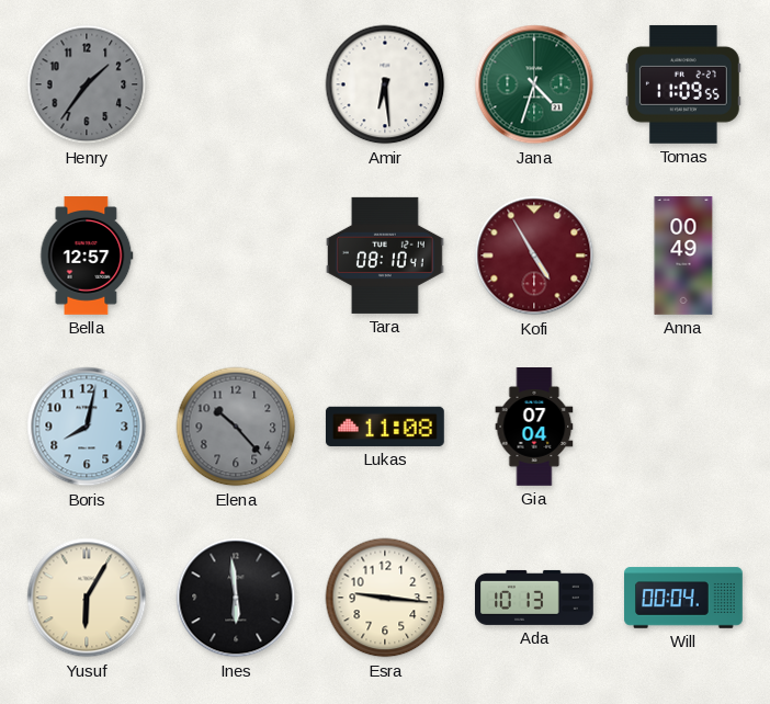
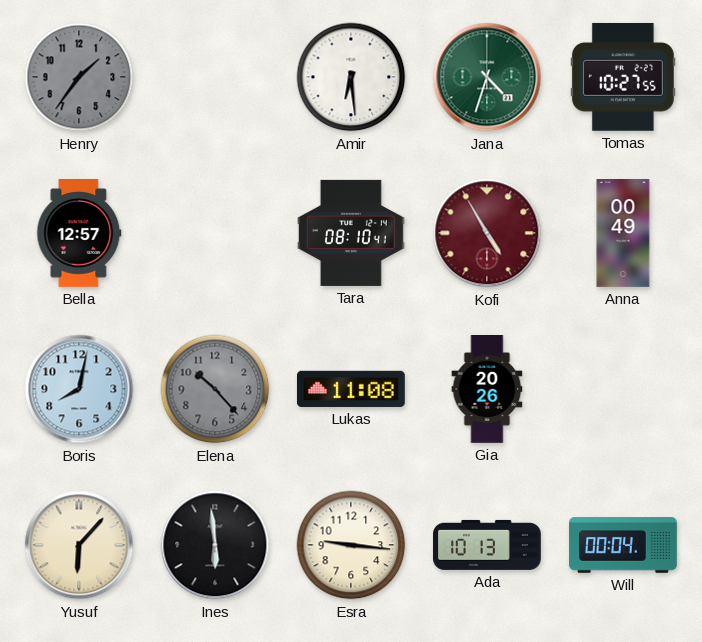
Tomas: 11:09 -> 10:27 (623, 77)
Gia: 07:04 -> 20:26 (487, 390)
Yusuf: 6:05 -> 6:07 (79, 545)
